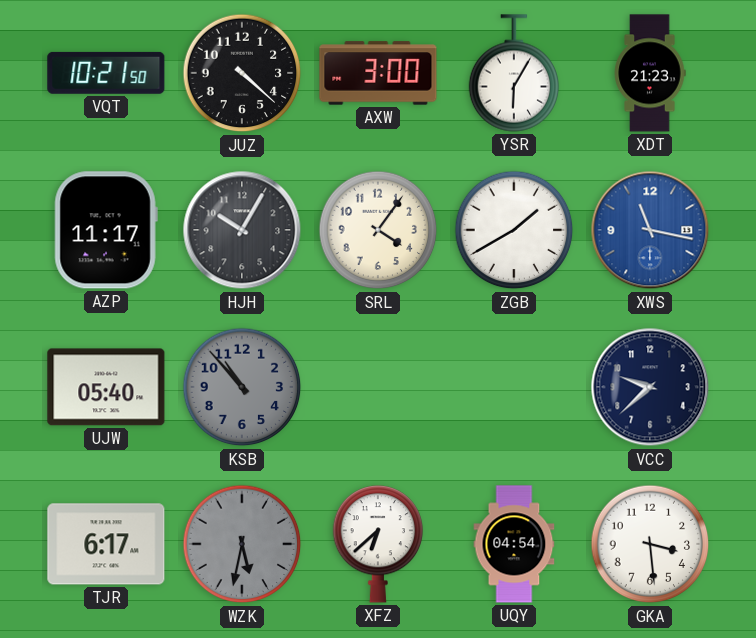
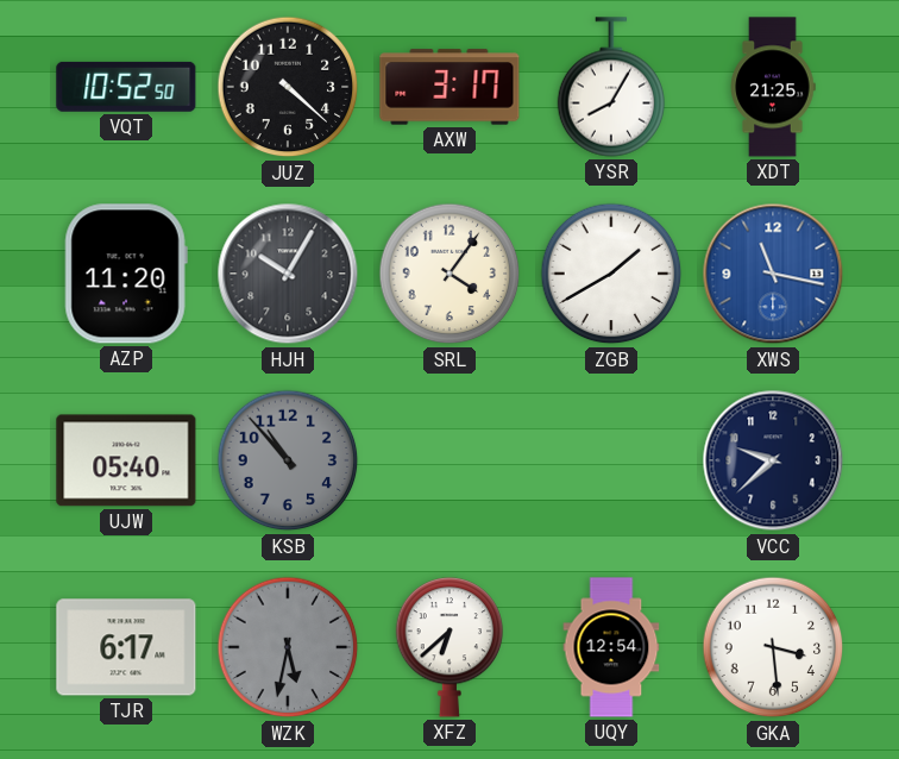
VQT: 10:21 -> 10:52 (126, 87)
AXW: 3:00 -> 3:17 (449, 87)
YSR: 6:05 -> 8:05 (611, 87)
XDT: 21:23 -> 21:25 (773, 87)
AZP: 11:17 -> 11:20 (126, 274)
UQY: 04:54 -> 12:54 (611, 647)
